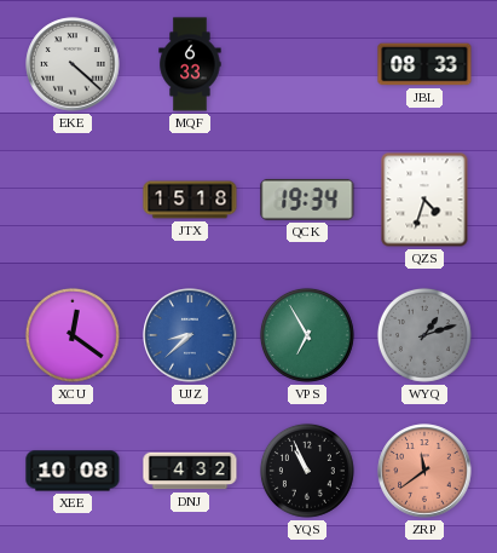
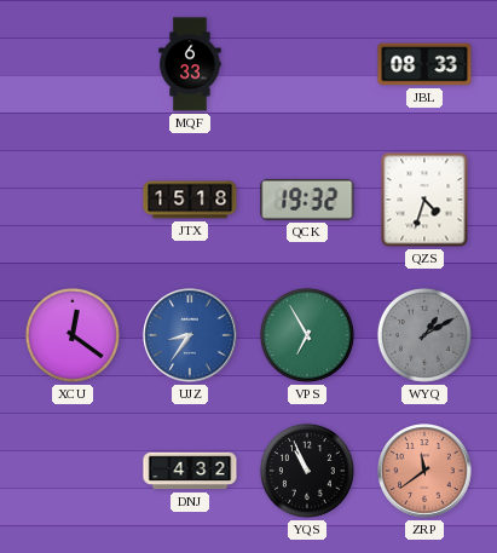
EKE: 4:22 -> none (73, 64)
QCK: 19:34 -> 19:32 (307, 200)
UJZ: 8:38 -> 8:36 (190, 335)
WYQ: 1:12 -> 1:10 (424, 335)
XEE: 10:08 -> none (73, 471)
